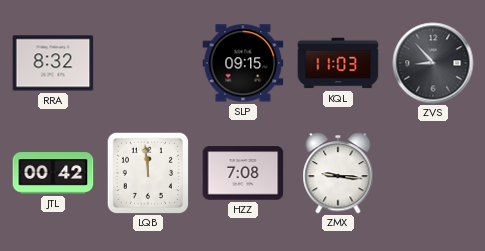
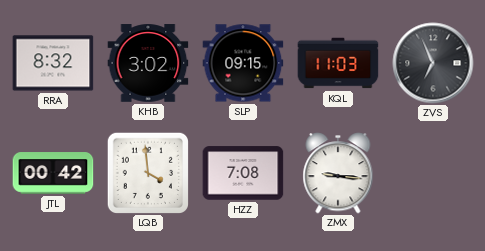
KHB: none -> 3:02 (148, 63)
ZVS: 8:53 -> 6:56 (433, 63)
LQB: 11:59 -> 3:59 (147, 172)
